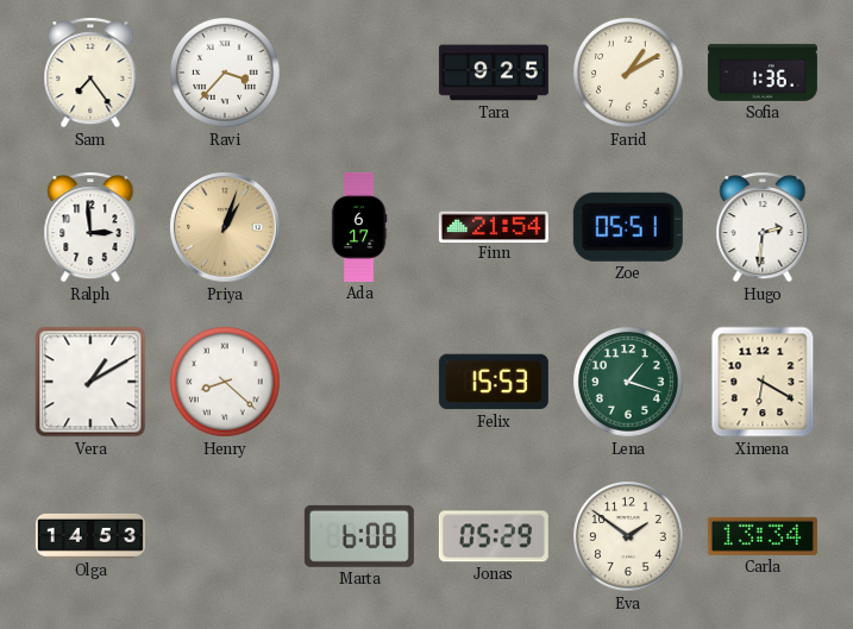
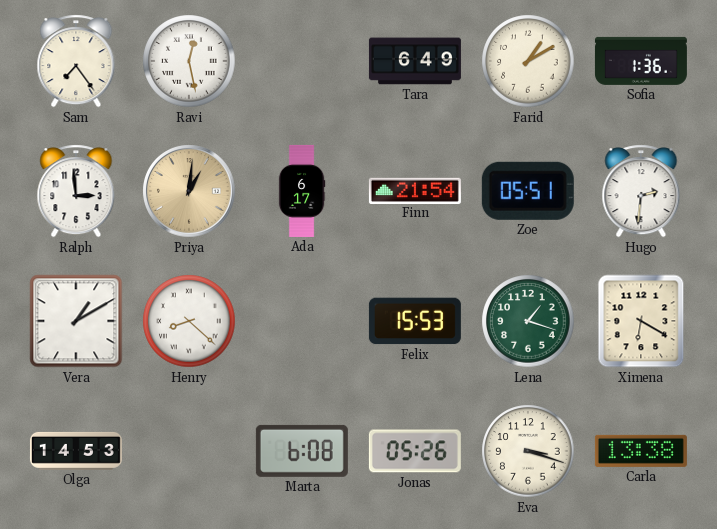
Ravi: 3:37 -> 12:28 (189, 61)
Tara: 9:25 -> 6:49 (415, 61)
Priya: 1:03 -> 1:01 (189, 191)
Jonas: 05:29 -> 05:26 (415, 451)
Eva: 1:51 -> 3:18 (528, 451)
Carla: 13:34 -> 13:38 (641, 451)
